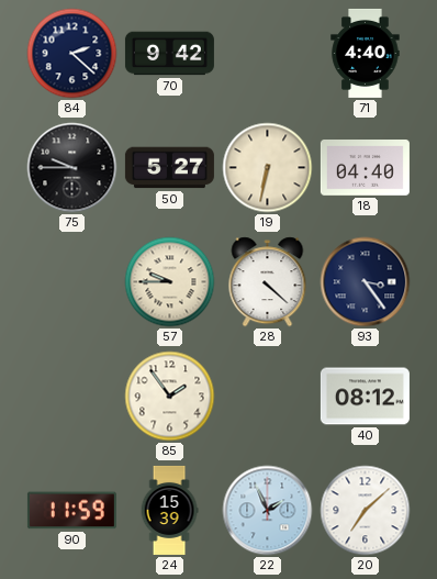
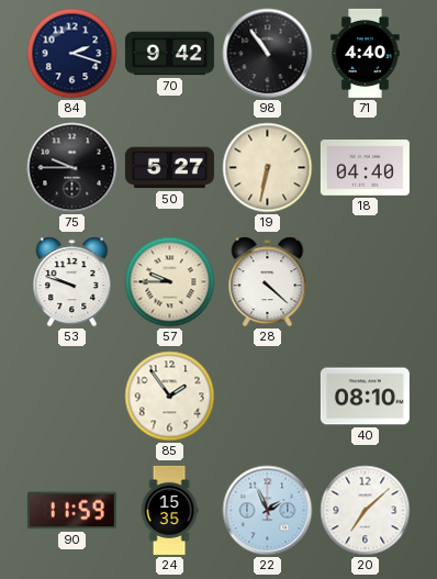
84: 2:22 -> 2:18 (72, 54)
98: none -> 10:54 (268, 54)
53: none -> 9:48 (72, 282)
93: 3:24 -> none (366, 282)
40: 08:12 -> 08:10 (365, 397)
24: 15:39 -> 15:35 (169, 510)
